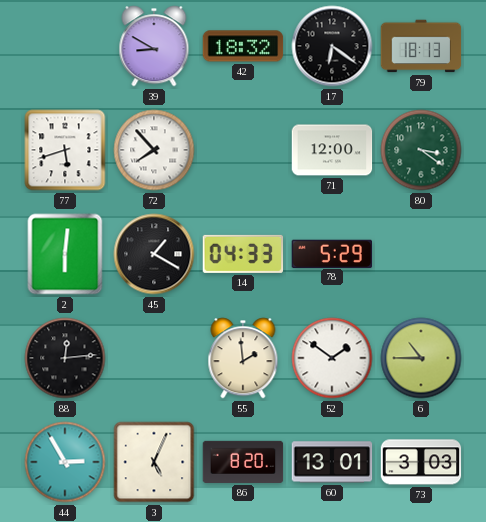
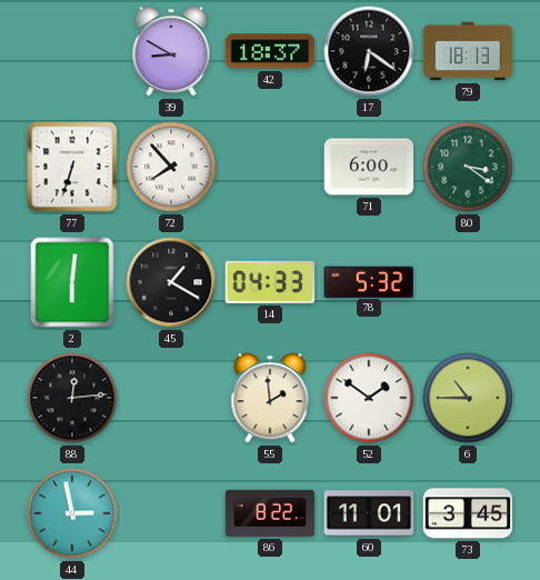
42: 18:32 -> 18:37 (270, 51)
77: 5:42 -> 6:33 (72, 167)
71: 12:00 -> 6:00 (369, 167)
78: 5:29 -> 5:32 (368, 281)
44: 2:55 -> 2:58 (72, 513)
3: 5:04 -> none (154, 462)
86: 8:20 -> 8:22 (270, 513)
60: 13:01 -> 11:01 (369, 513)
73: 3:03 -> 3:45 (468, 513)
